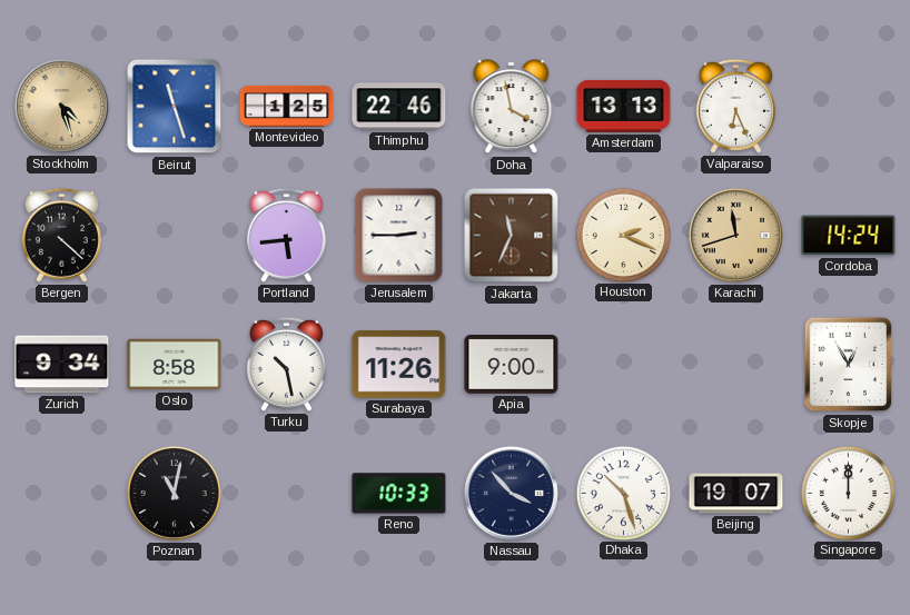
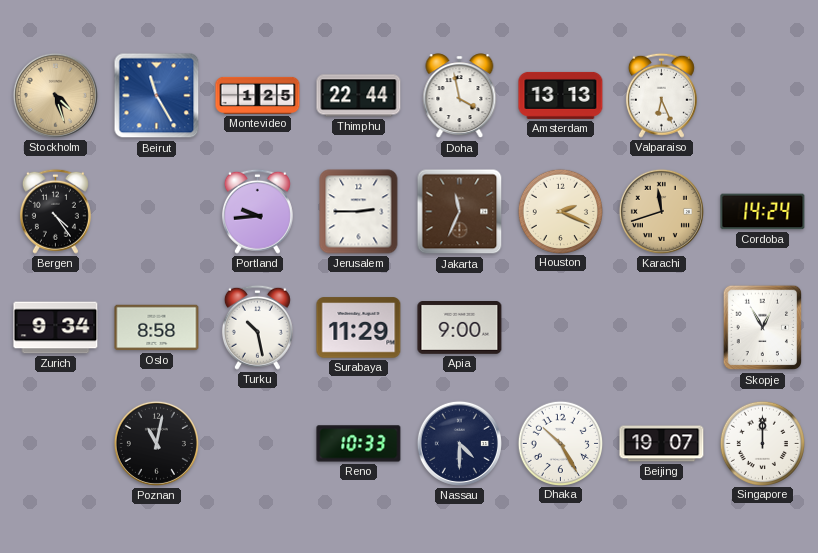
Beirut: 11:27 -> 11:25 (157, 96)
Thimphu: 22:46 -> 22:44 (359, 96)
Bergen: 4:22 -> 4:24 (55, 211)
Portland: 5:44 -> 9:44 (257, 211)
Surabaya: 11:26 -> 11:29 (359, 328)
Nassau: 3:53 -> 4:30 (459, 443)
Dhaka: 10:27 -> 10:25 (560, 443)
